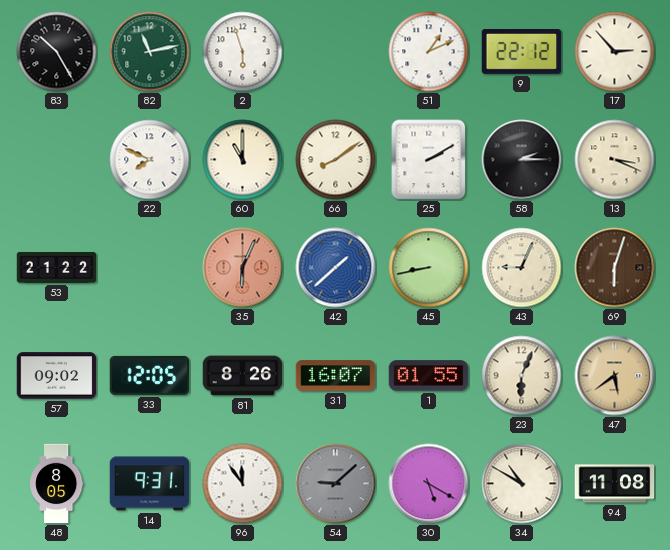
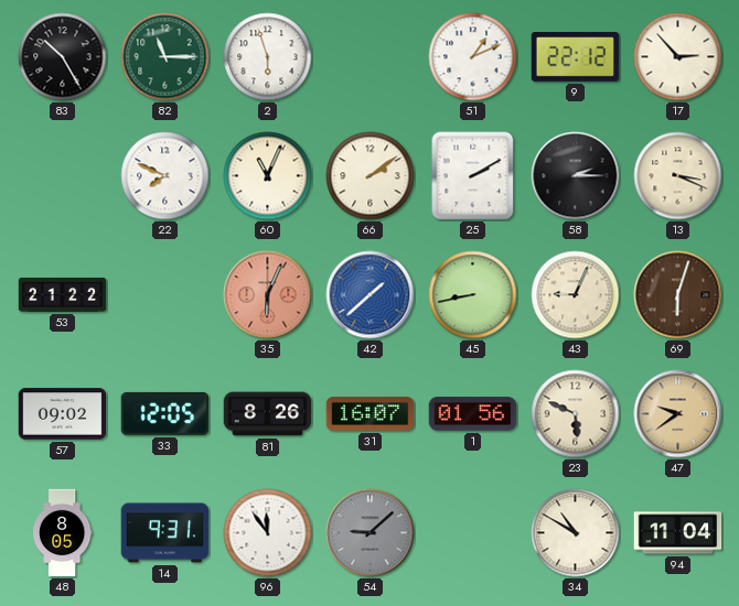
82: 11:13 -> 11:15 (165, 57)
60: 11:00 -> 11:04 (268, 176)
66: 8:09 -> 2:09 (371, 176)
1: 01:55 -> 01:56 (473, 414)
23: 6:04 -> 5:49 (576, 414)
47: 5:39 -> 9:39 (678, 414)
30: 5:20 -> none (429, 484)
94: 11:08 -> 11:04 (678, 533)
